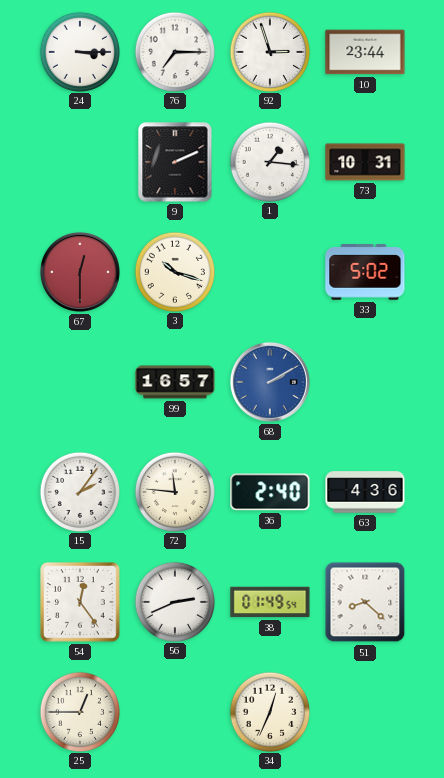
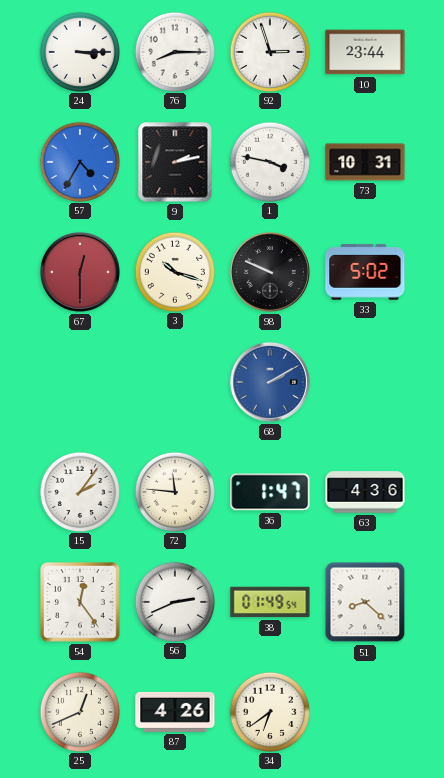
76: 7:15 -> 8:15 (174, 51)
57: none -> 4:35 (79, 161)
9: 2:11 -> 2:13 (175, 162)
1: 1:16 -> 3:47 (269, 161)
98: none -> 9:49 (270, 272)
99: 16:57 -> none (175, 382)
36: 2:40 -> 1:47 (270, 492)
25: 12:45 -> 12:41 (79, 711)
87: none -> 4:26 (175, 712)
34: 12:34 -> 6:39 (269, 711)
